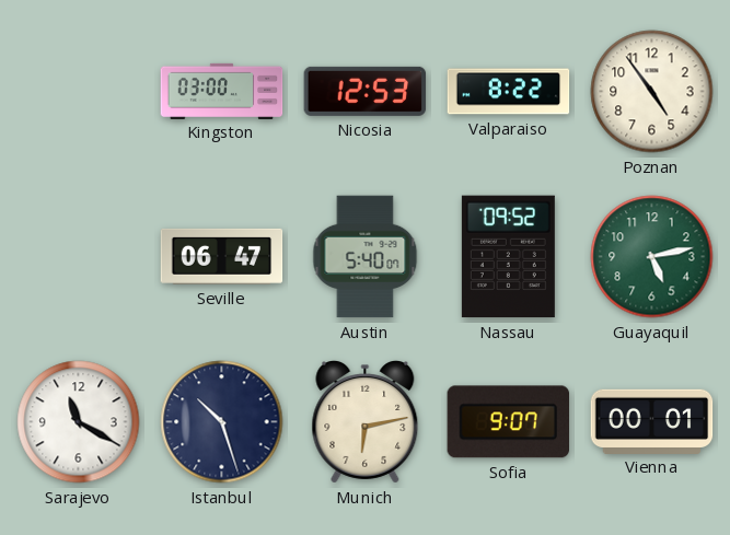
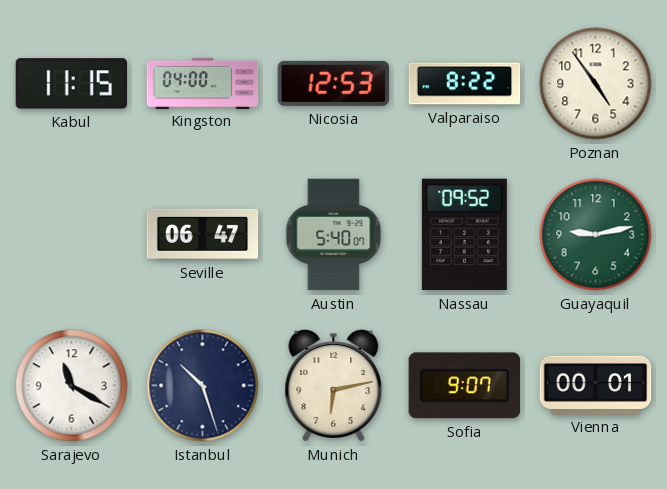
Kabul: none -> 11:15 (72, 84)
Kingston: 03:00 -> 04:00 (203, 83)
Guayaquil: 5:13 -> 9:13 (596, 235)
